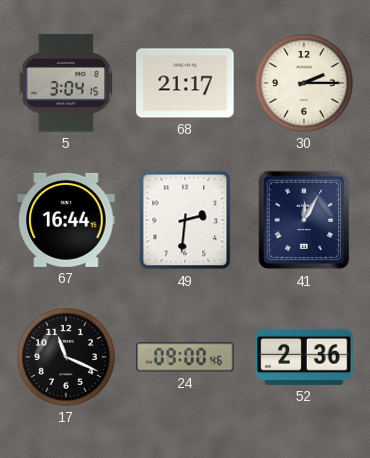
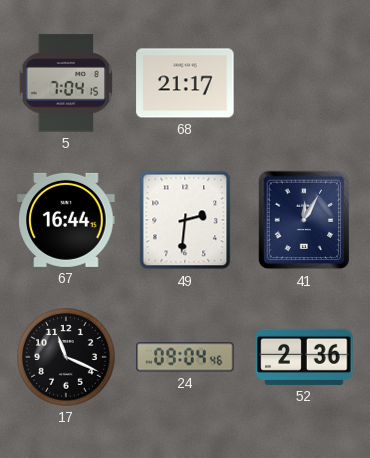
5: 3:04 -> 7:04 (66, 83)
30: 2:15 -> none (304, 83)
24: 09:00 -> 09:04 (185, 357)
